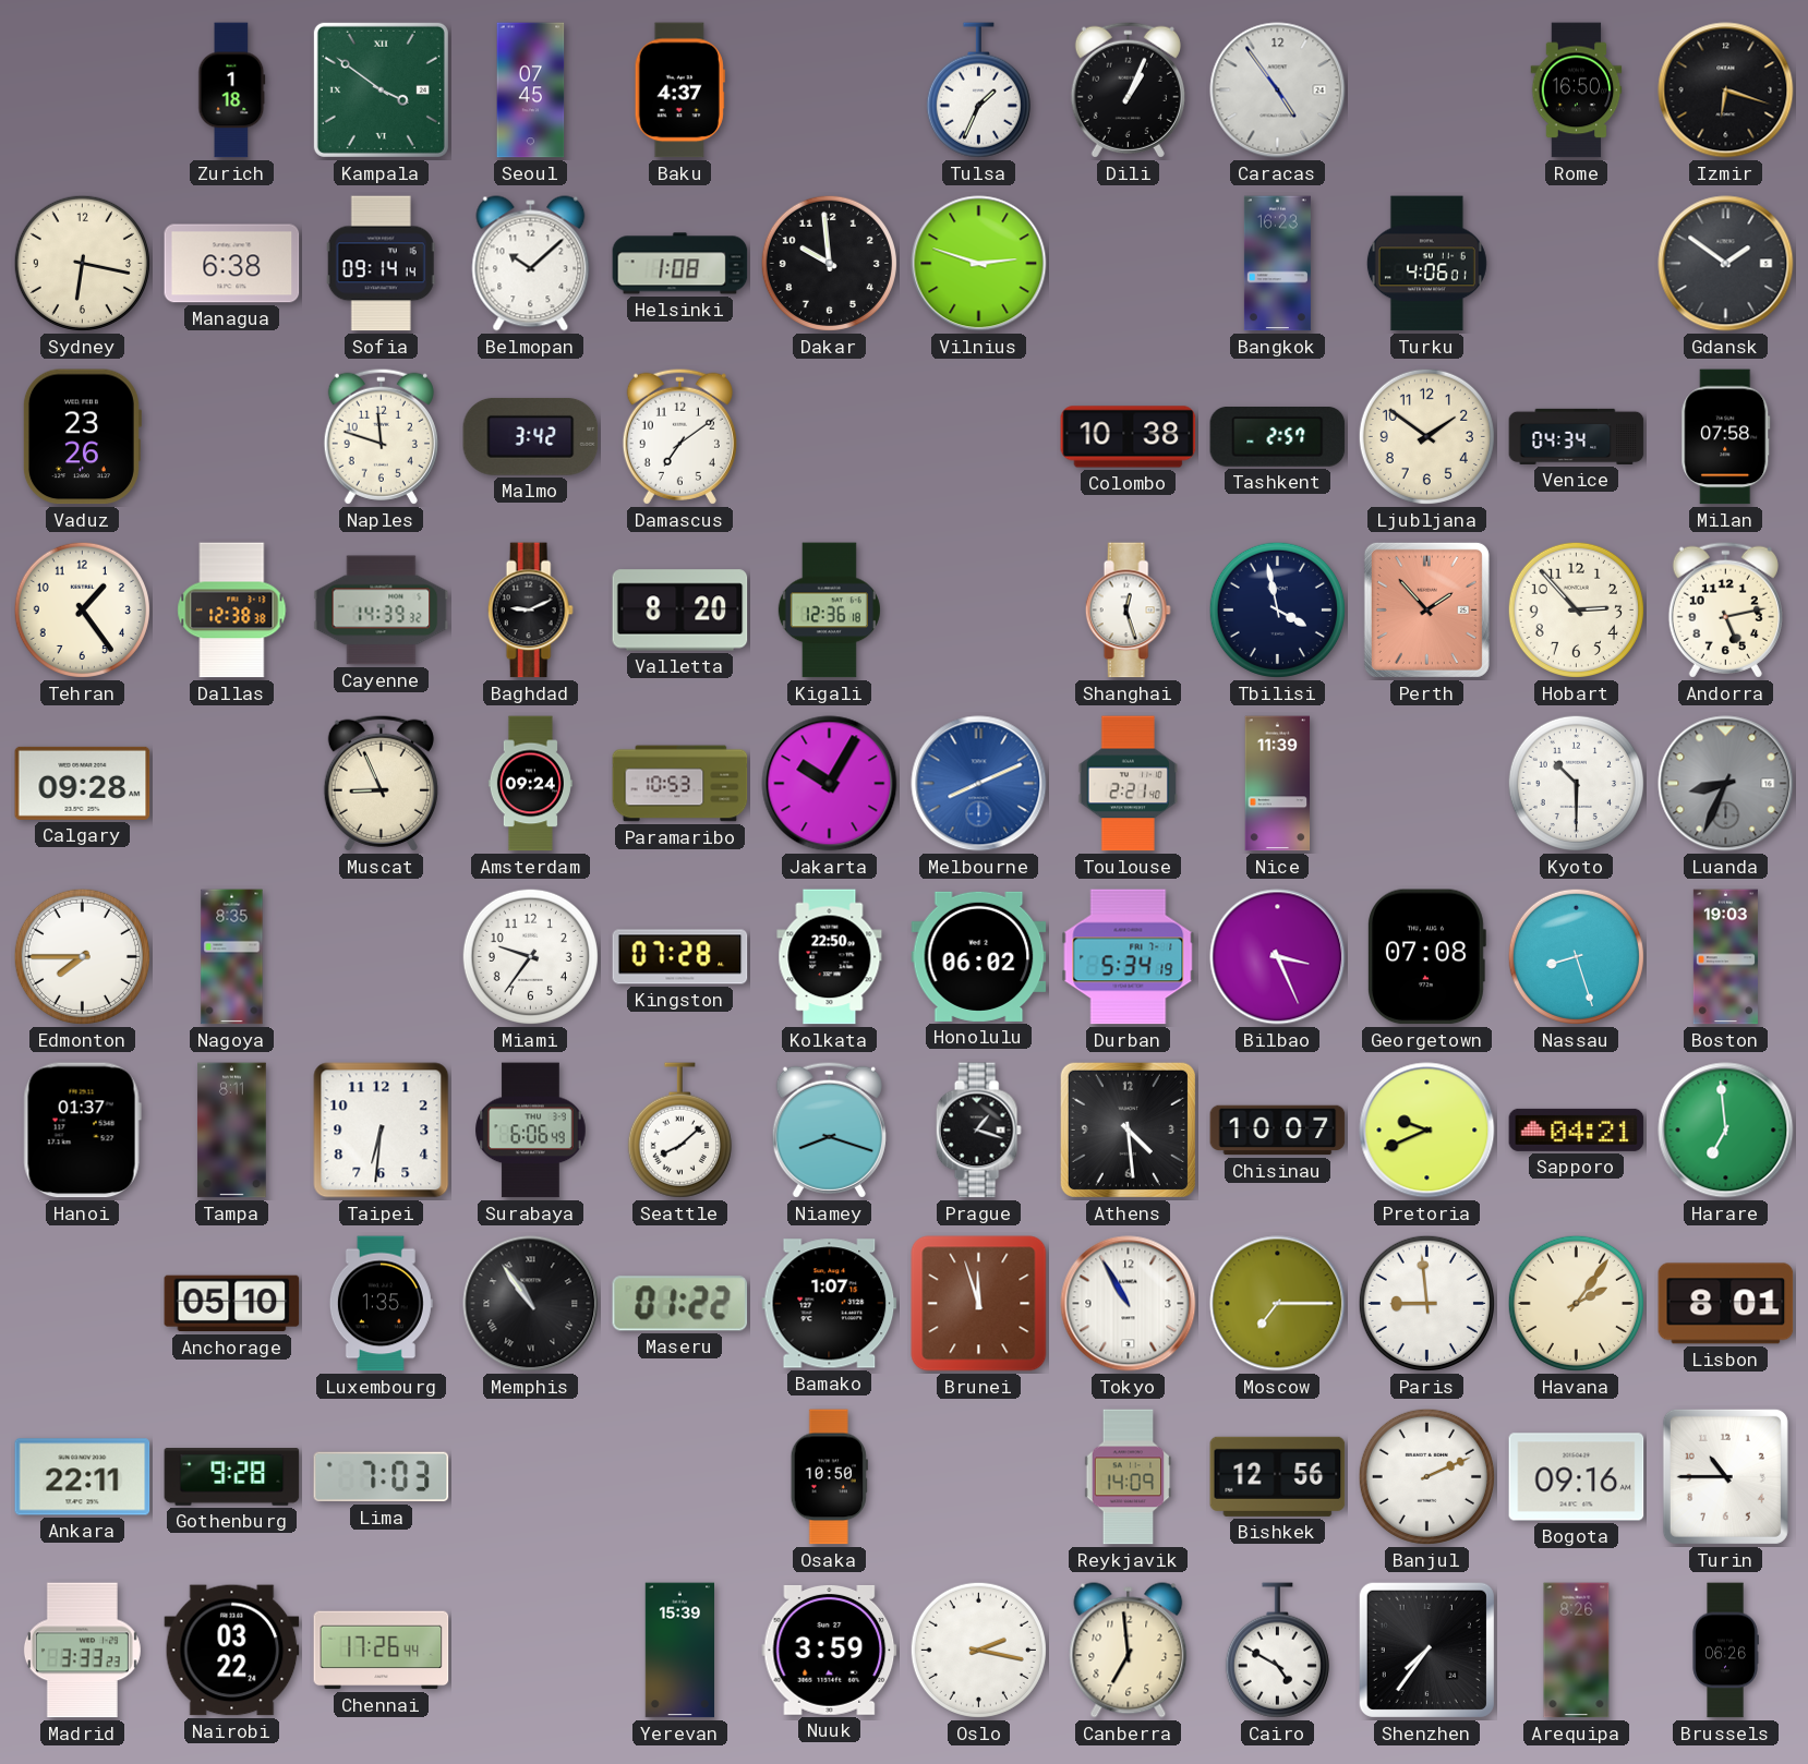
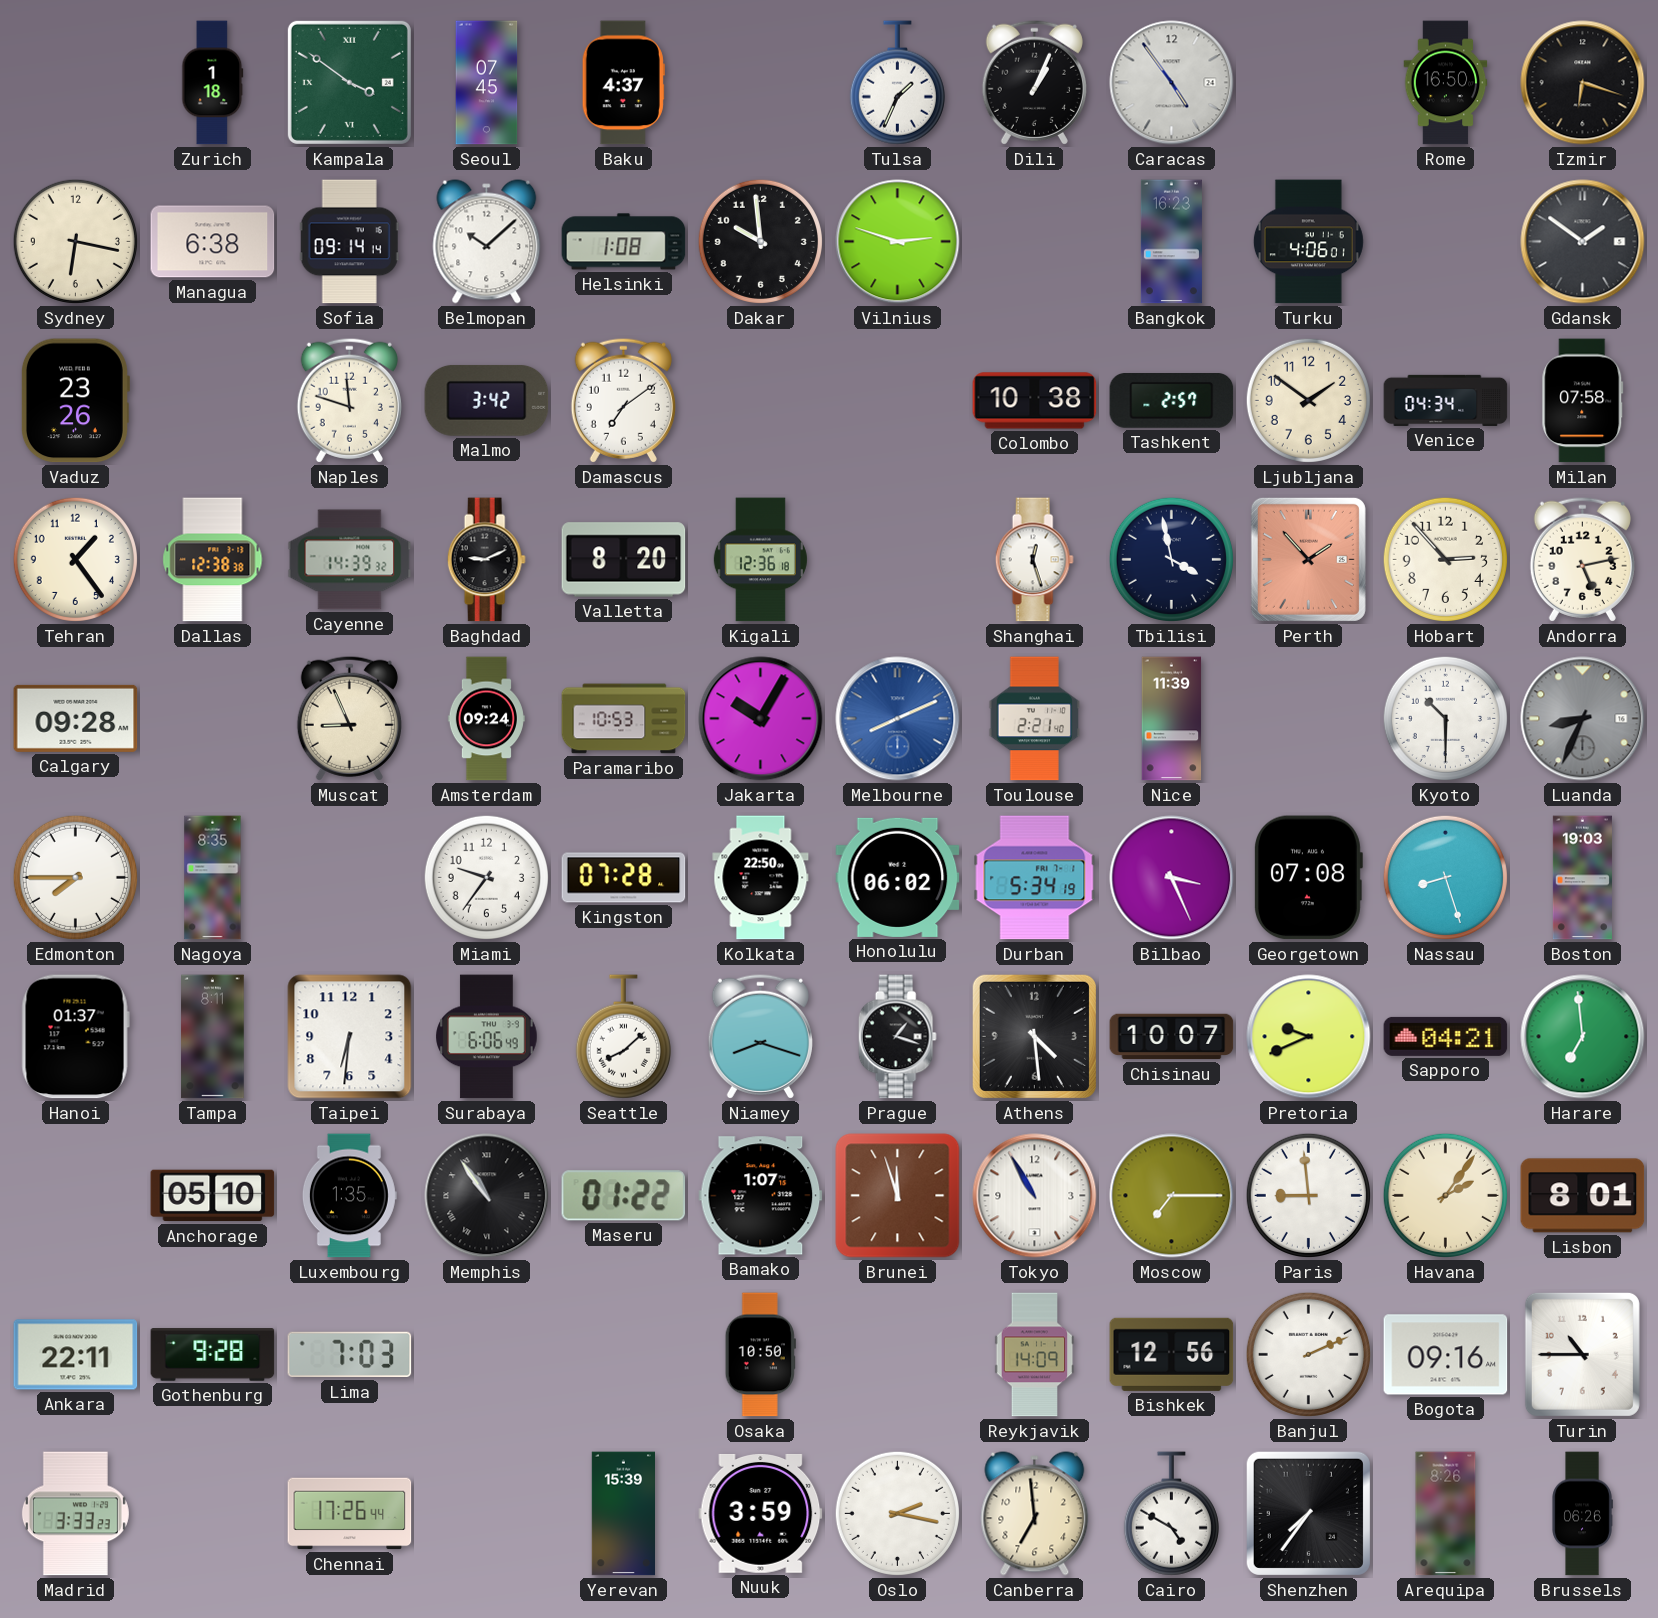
Nairobi: 03:22 -> none (232, 1651)
